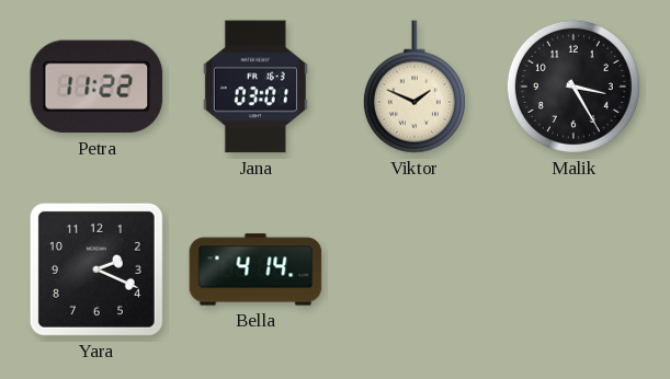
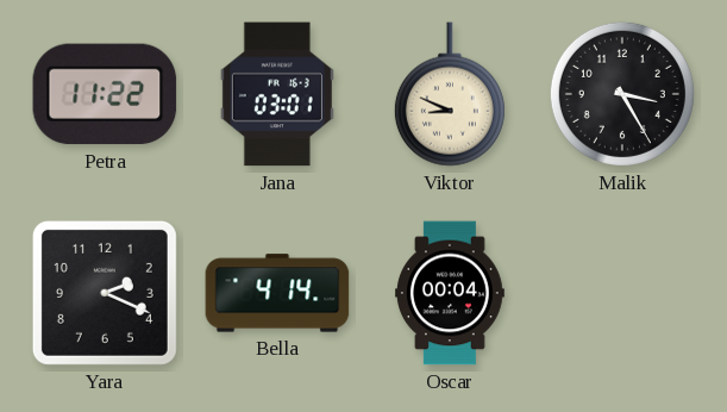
Viktor: 1:49 -> 8:49 (450, 94)
Oscar: none -> 00:04 (451, 293)
